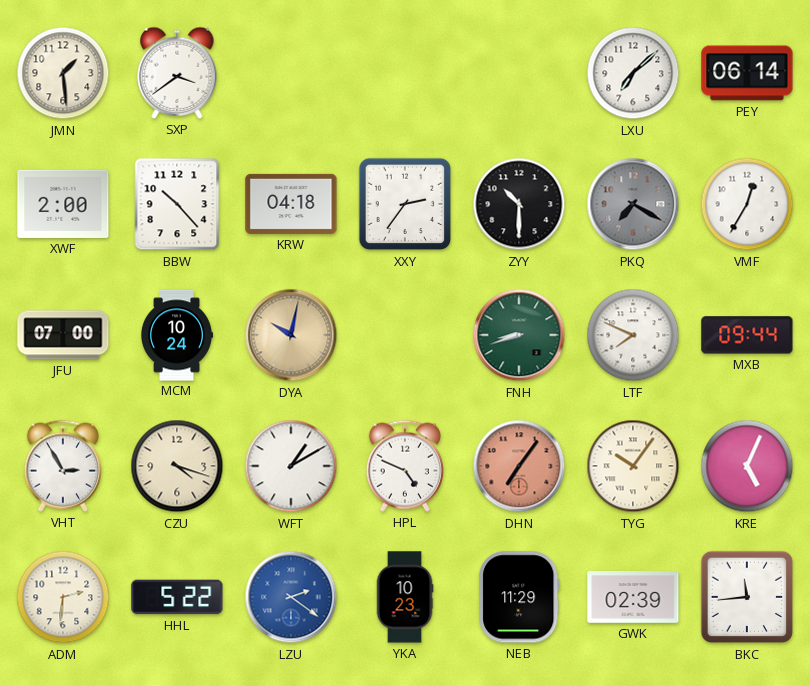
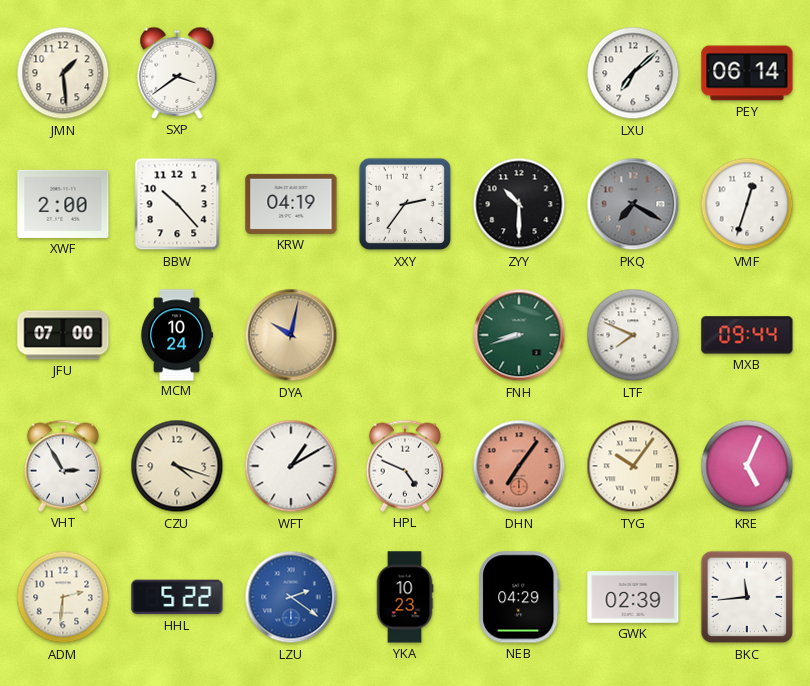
KRW: 04:18 -> 04:19 (291, 204)
VMF: 12:35 -> 12:33 (747, 204)
NEB: 11:29 -> 04:29 (519, 597)
